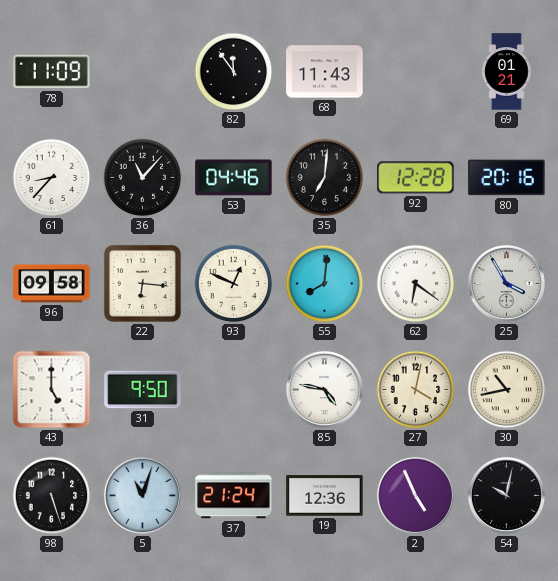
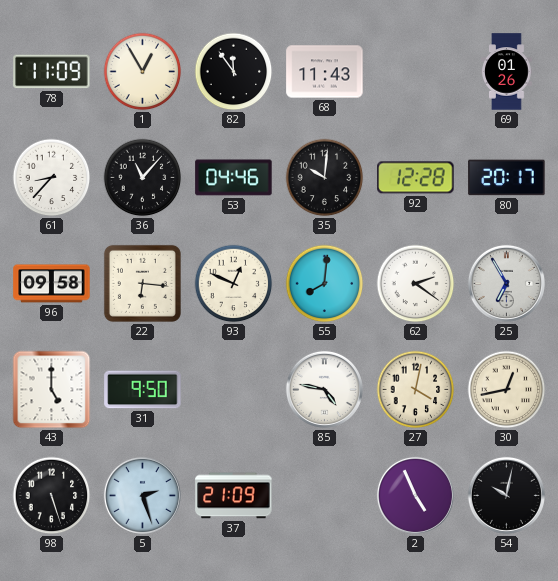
1: none -> 12:55 (143, 72)
69: 01:21 -> 01:26 (507, 72)
35: 7:01 -> 10:01 (325, 178)
80: 20:16 -> 20:17 (507, 178)
62: 6:21 -> 2:21 (416, 284)
25: 3:55 -> 6:55 (506, 283)
30: 10:43 -> 12:43 (507, 390)
5: 11:03 -> 2:27 (142, 495)
37: 21:24 -> 21:09 (234, 496)
19: 12:36 -> none (325, 496)
